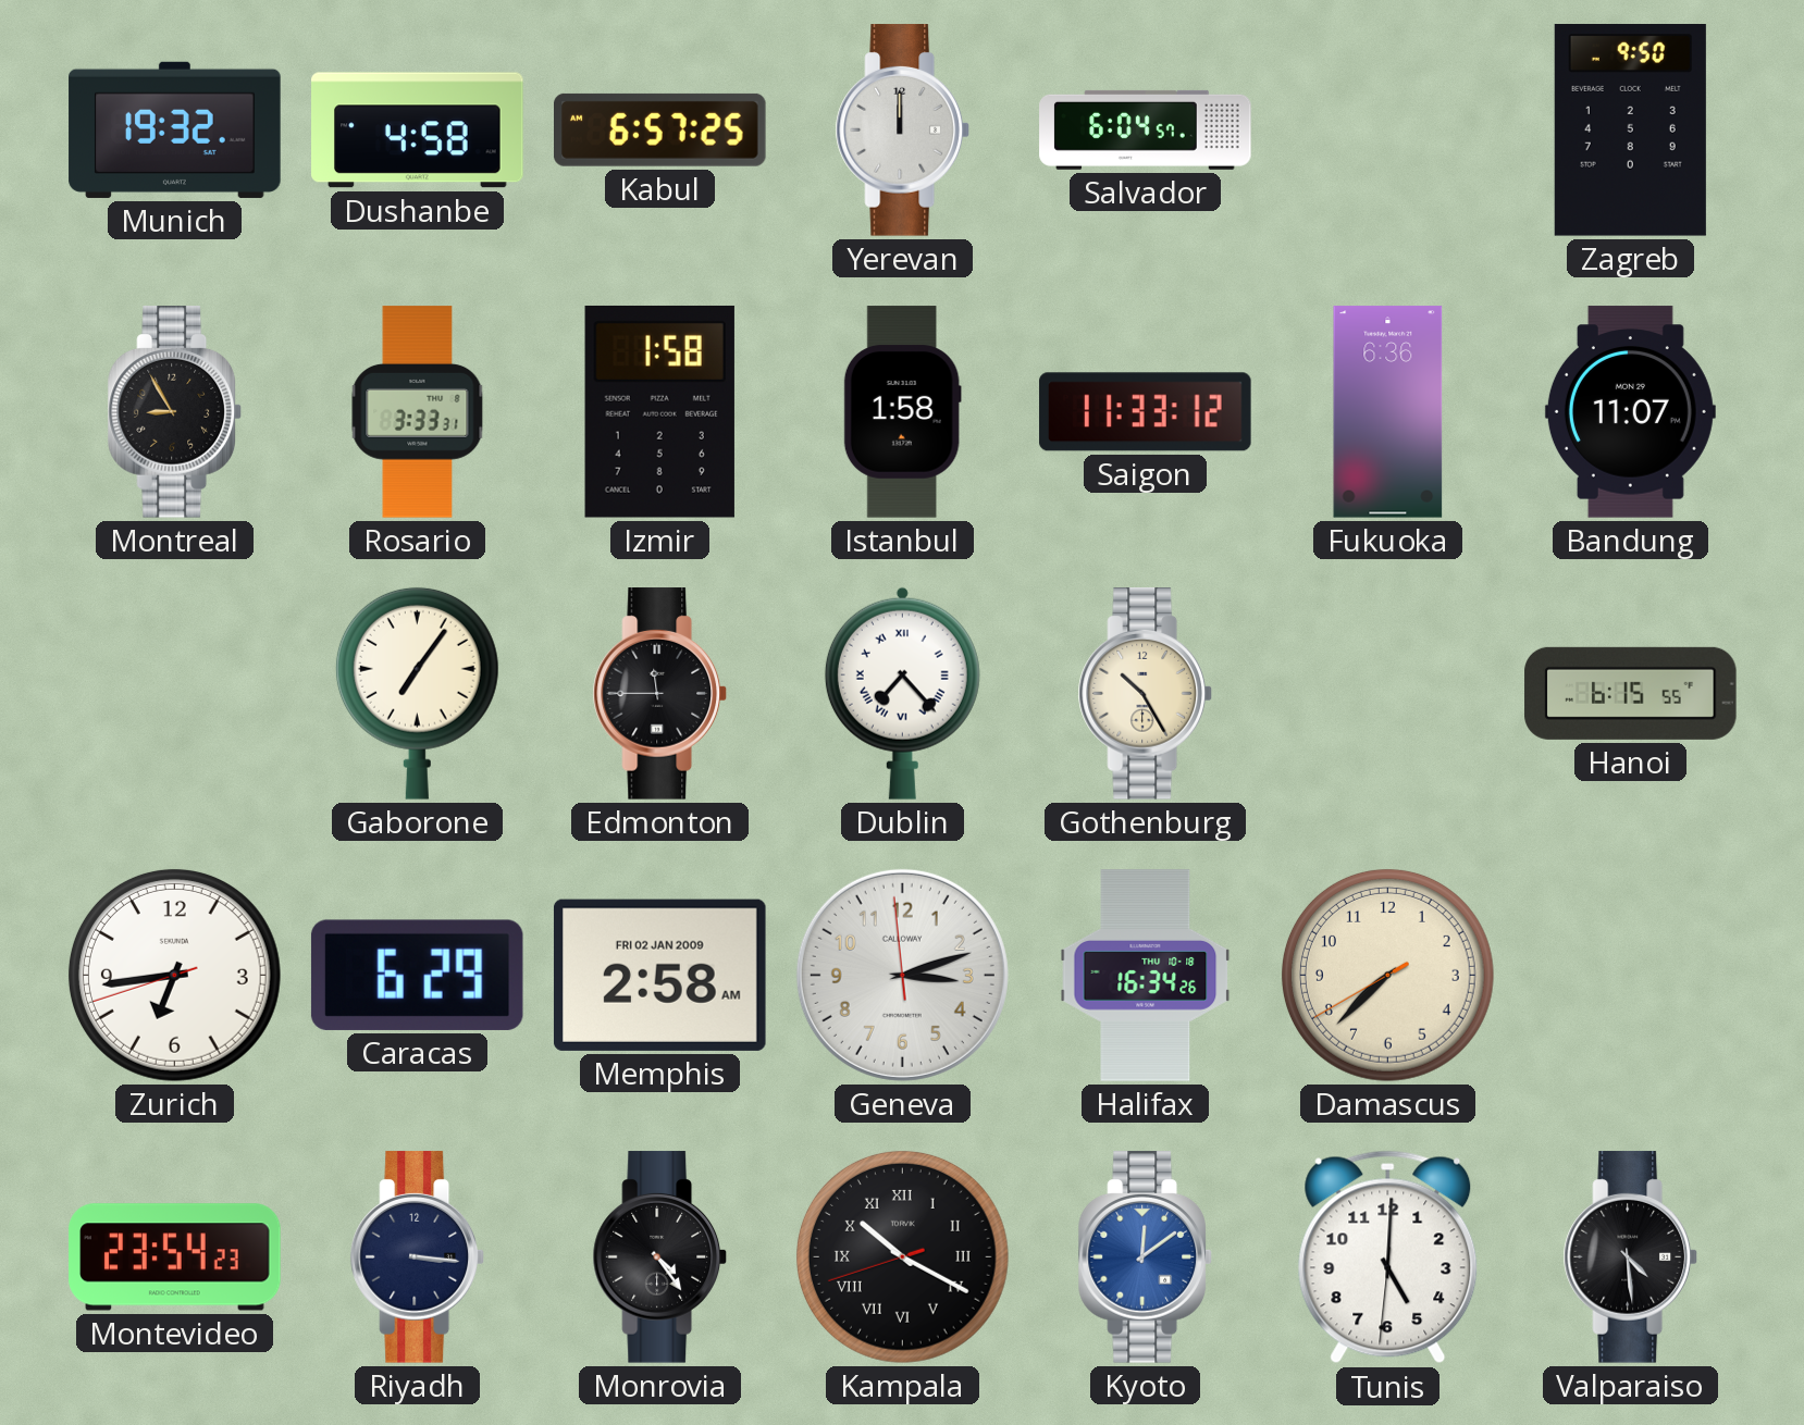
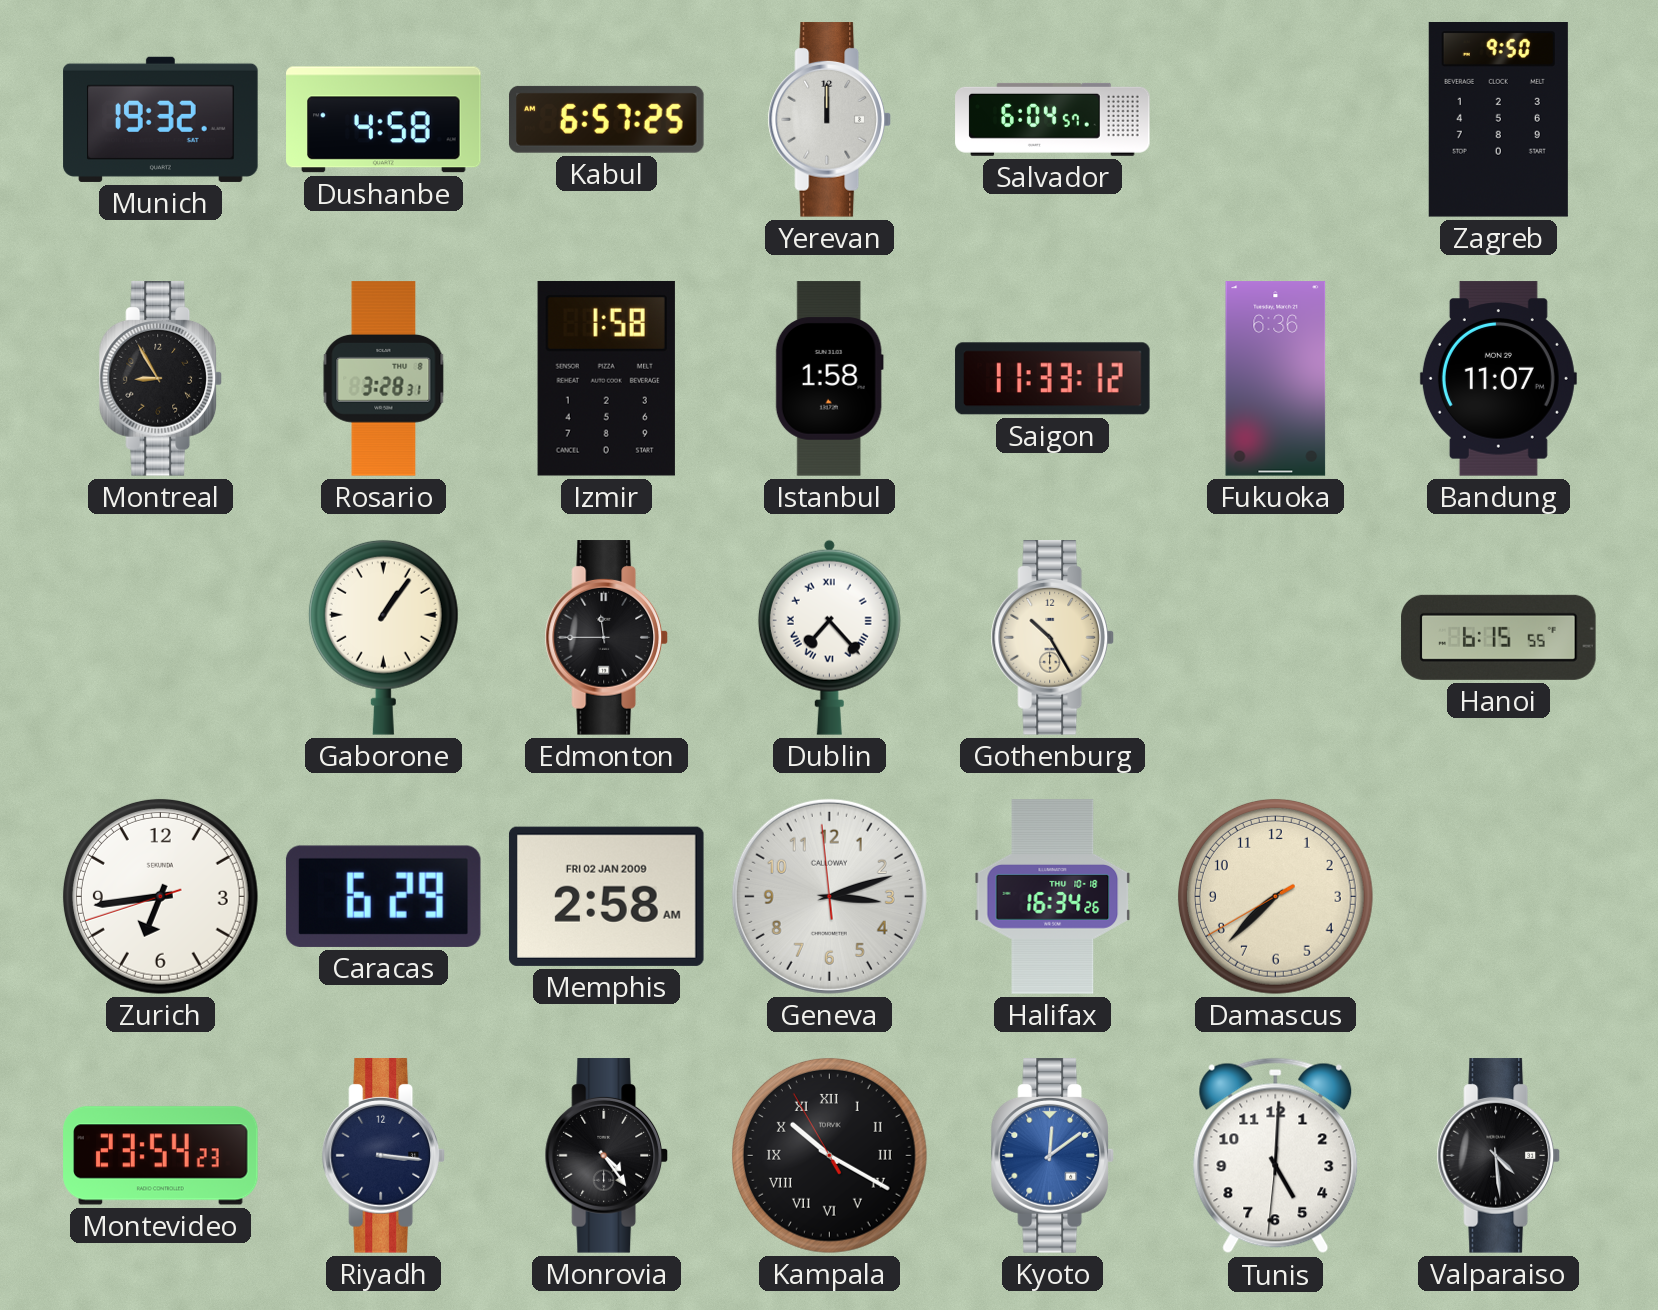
Rosario: 3:33 -> 3:28 (384, 379)
Gaborone: 7:06 -> 1:06 (383, 637)
Kampala: 10:19:42 -> 10:19:55 (829, 1155)
